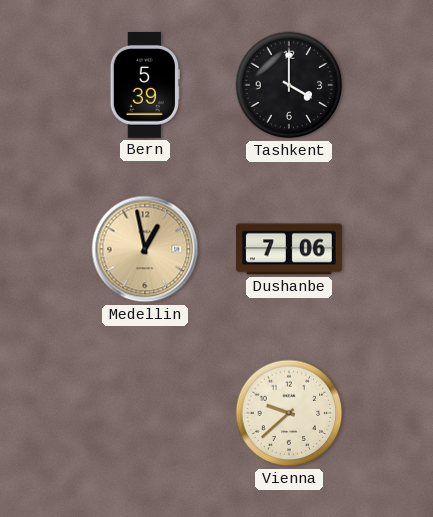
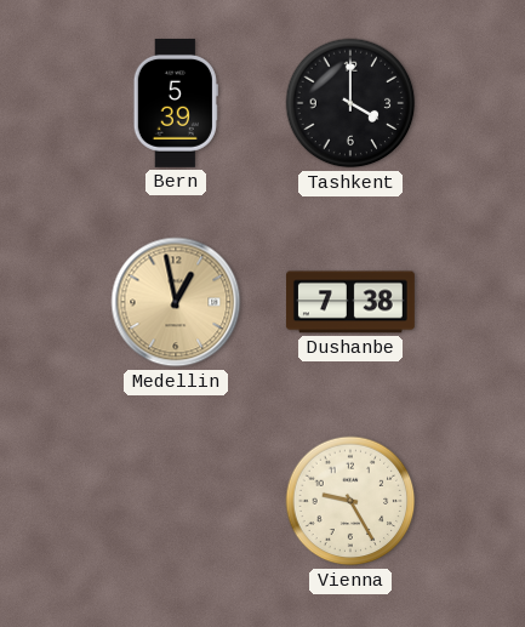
Dushanbe: 7:06 -> 7:38 (350, 302)
Vienna: 9:38 -> 9:25 (350, 501)
